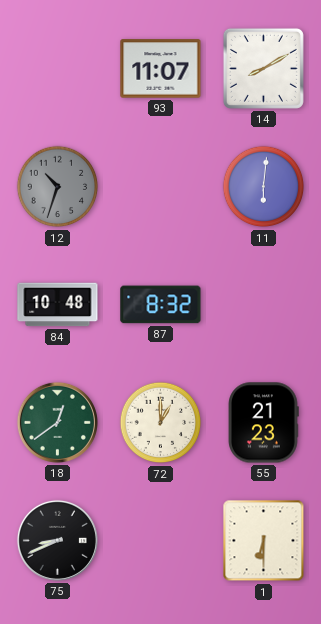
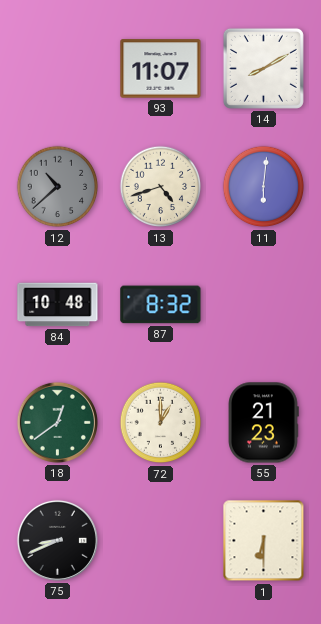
12: 10:33 -> 10:38 (58, 187)
13: none -> 4:42 (161, 187)
